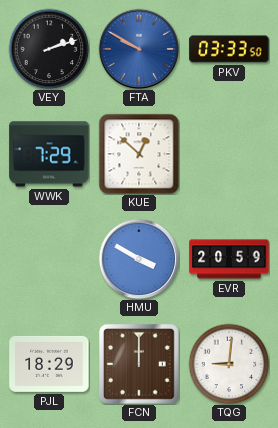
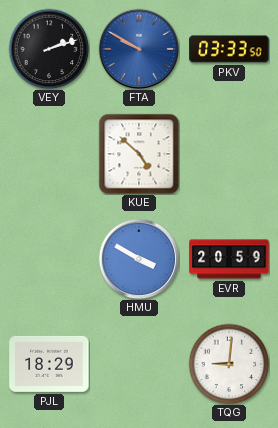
WWK: 7:29 -> none (49, 154)
KUE: 12:52 -> 4:52 (139, 154)
FCN: 12:00 -> none (140, 365)
